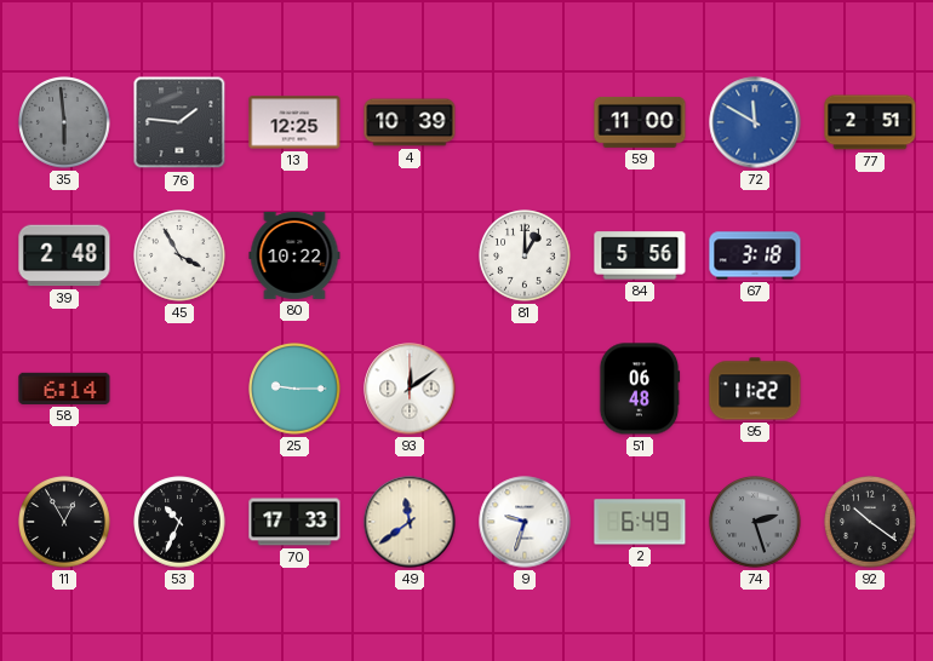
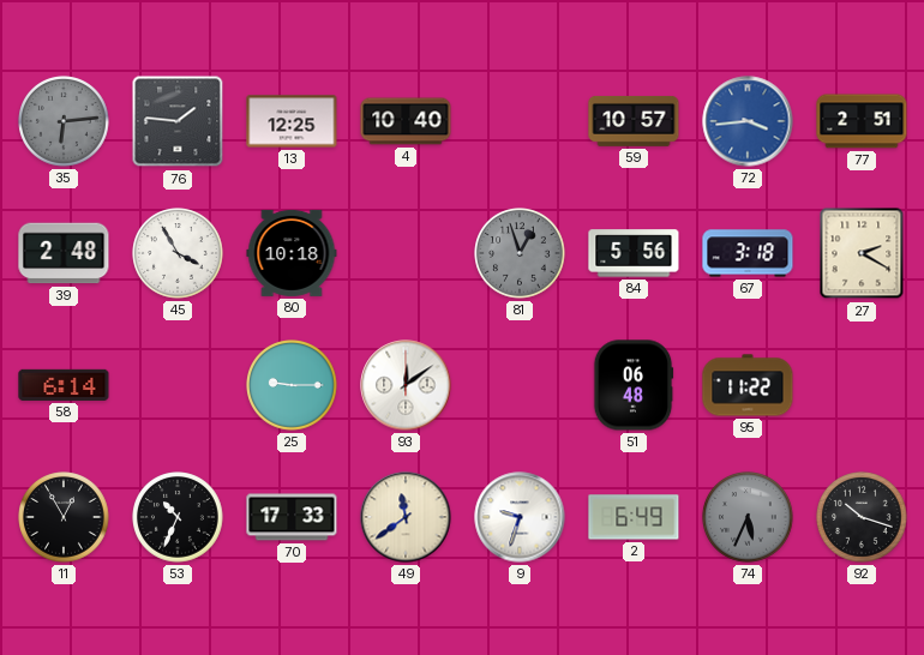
35: 5:59 -> 6:14 (64, 121)
4: 10:39 -> 10:40 (406, 121)
59: 11:00 -> 10:57 (634, 121)
72: 11:50 -> 3:44 (748, 121)
80: 10:22 -> 10:18 (292, 253)
81: 1:00 -> 12:57 (520, 253)
81 dial: white -> grey (520, 253)
27: none -> 2:20 (862, 253)
74: 2:27 -> 5:34 (748, 517)
92: 10:21 -> 10:18 (862, 517)
